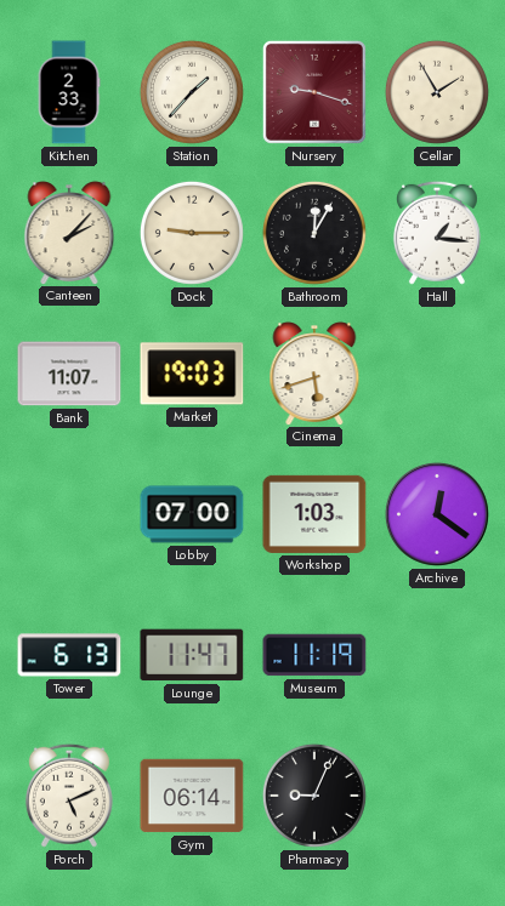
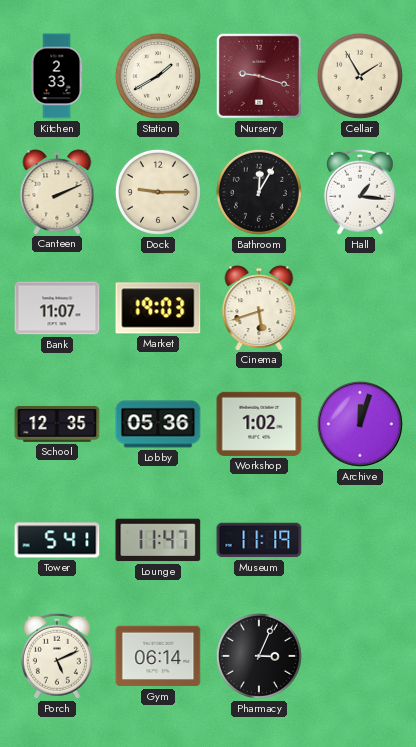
Station: 1:37 -> 1:40 (158, 76)
Canteen: 2:07 -> 2:11 (57, 192)
School: none -> 12:35 (57, 424)
Lobby: 07:00 -> 05:36 (158, 424)
Workshop: 1:03 -> 1:02 (259, 424)
Archive: 12:21 -> 12:03 (360, 424)
Tower: 6:13 -> 5:41 (57, 540)
Pharmacy: 9:04 -> 3:04 (259, 656)
